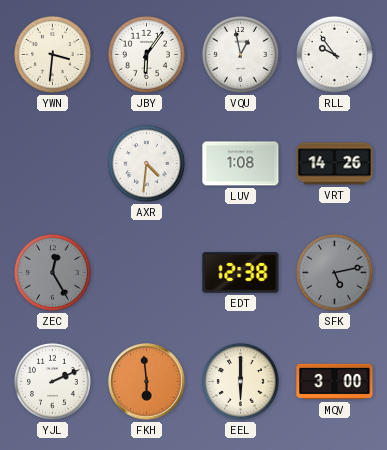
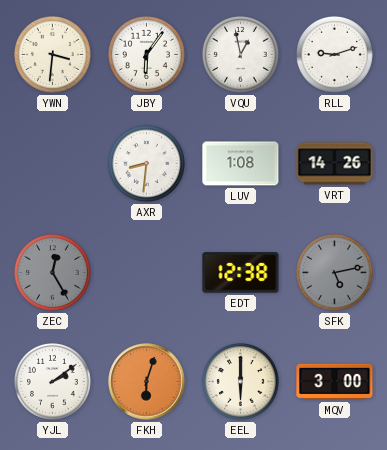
RLL: 9:54 -> 9:12 (334, 54)
AXR: 4:31 -> 8:31 (146, 163)
YJL: 2:11 -> 2:09 (52, 381)
FKH: 5:59 -> 6:03 (147, 382)
